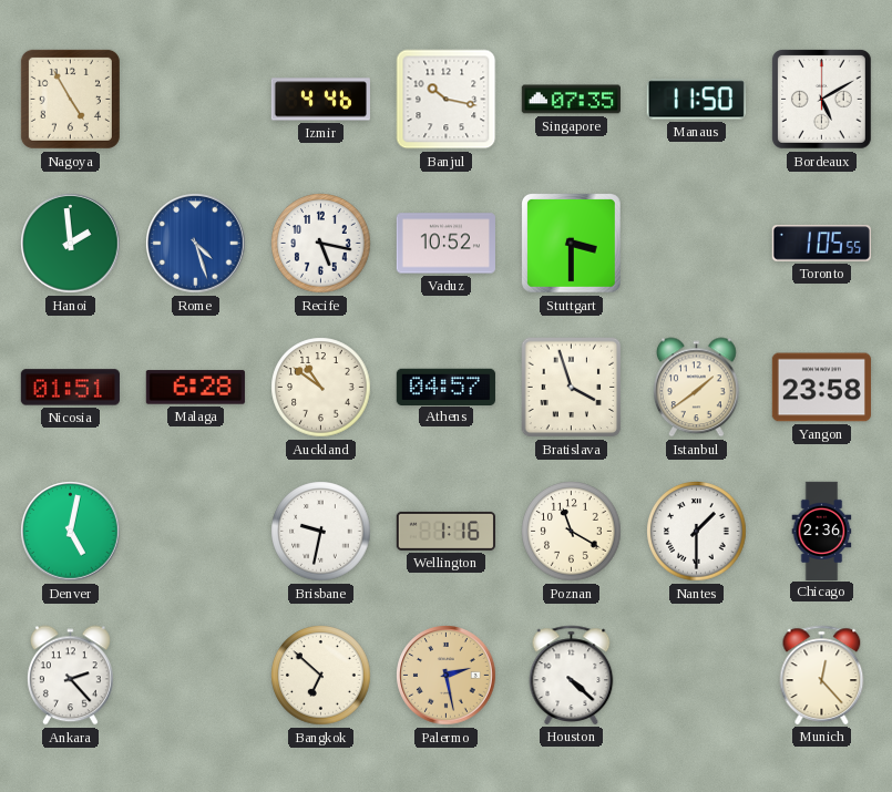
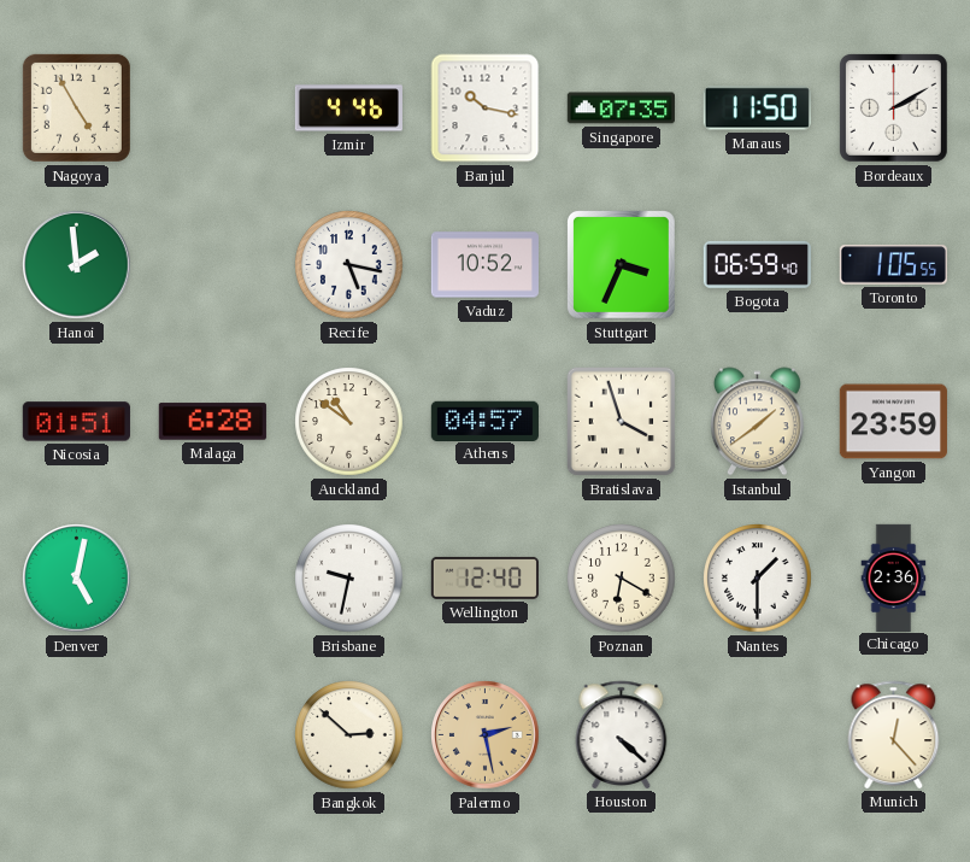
Bordeaux: 5:10 -> 2:10 (893, 107)
Rome: 4:27 -> none (196, 244)
Stuttgart: 3:30 -> 3:34 (621, 264)
Bogota: none -> 06:59 (757, 264)
Yangon: 23:58 -> 23:59 (893, 422)
Wellington: 1:16 -> 12:40 (484, 577)
Poznan: 11:20 -> 6:20 (622, 579)
Ankara: 2:23 -> none (70, 676)
Bangkok: 6:52 -> 2:52 (349, 735)
